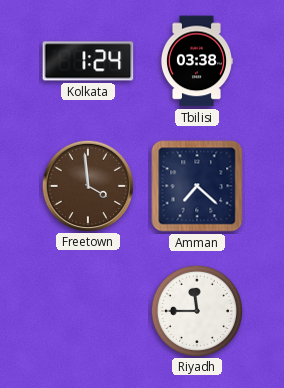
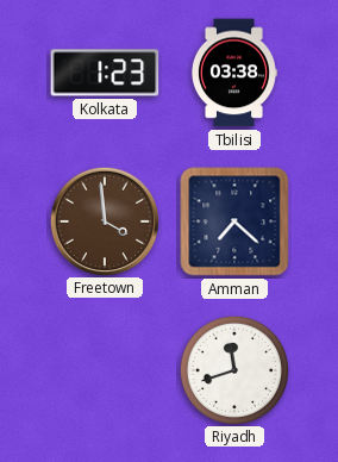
Kolkata: 1:24 -> 1:23 (105, 73)
Riyadh: 11:45 -> 11:42 (233, 369)
